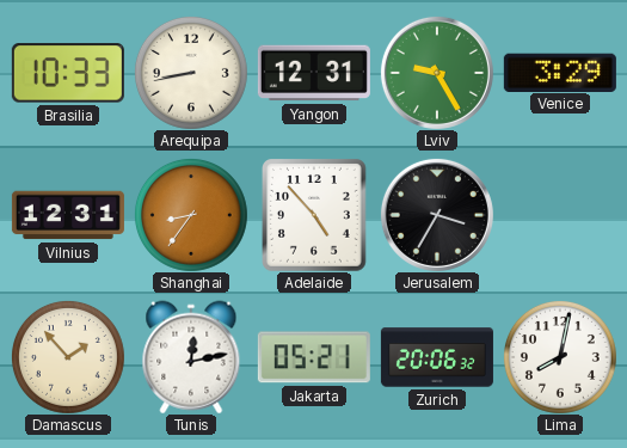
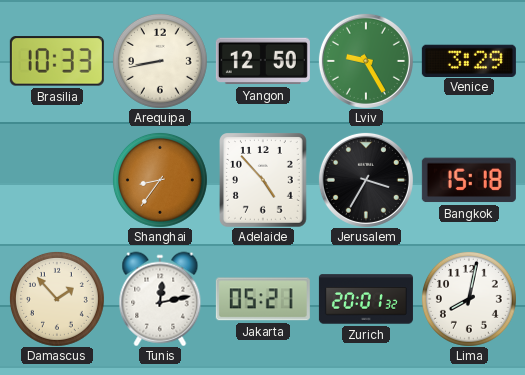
Yangon: 12:31 -> 12:50 (263, 61)
Vilnius: 12:31 -> none (68, 215)
Bangkok: none -> 15:18 (469, 180)
Zurich: 20:06 -> 20:01 (366, 299)
